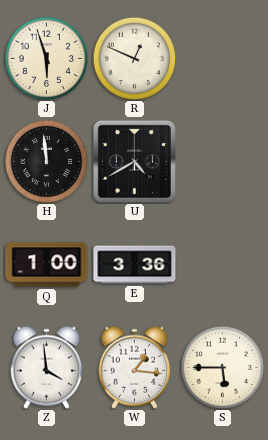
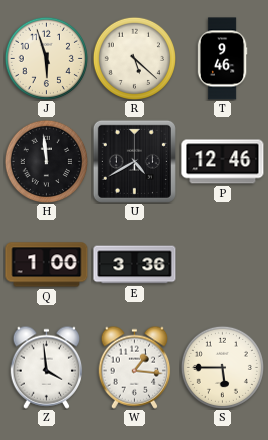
R: 12:49 -> 5:22 (134, 58)
T: none -> 9:46 (222, 59)
P: none -> 12:46 (223, 162)
